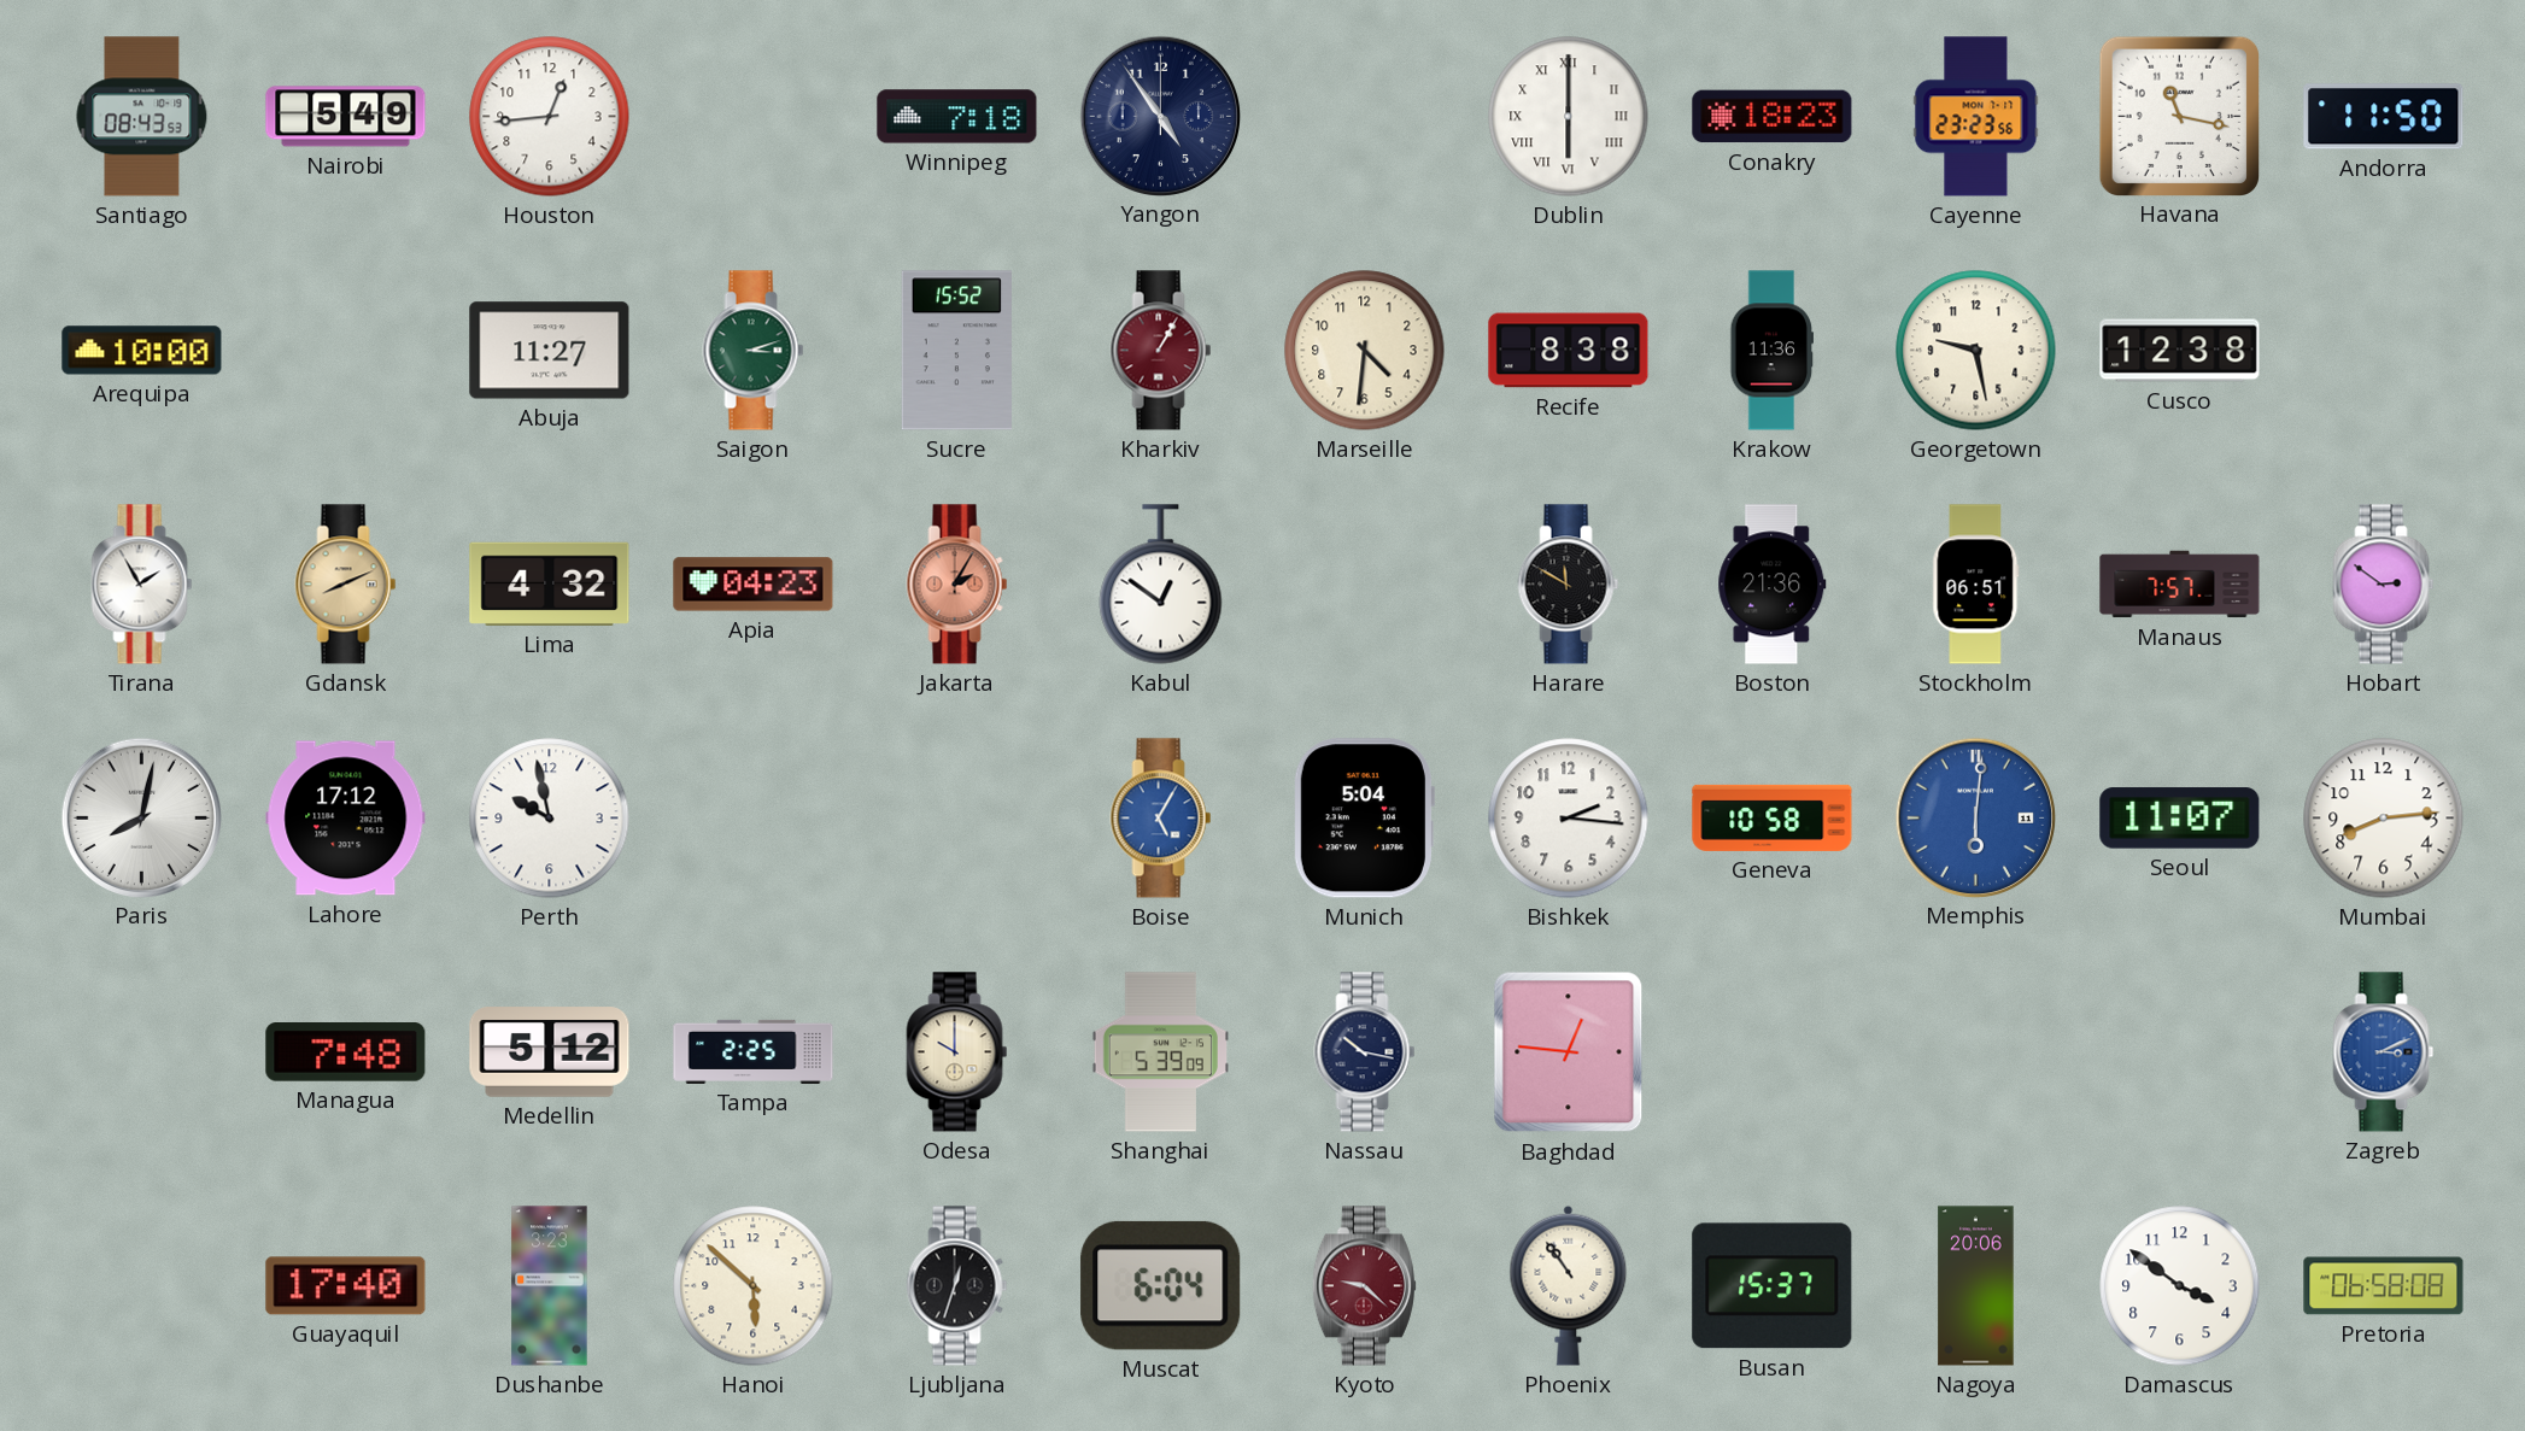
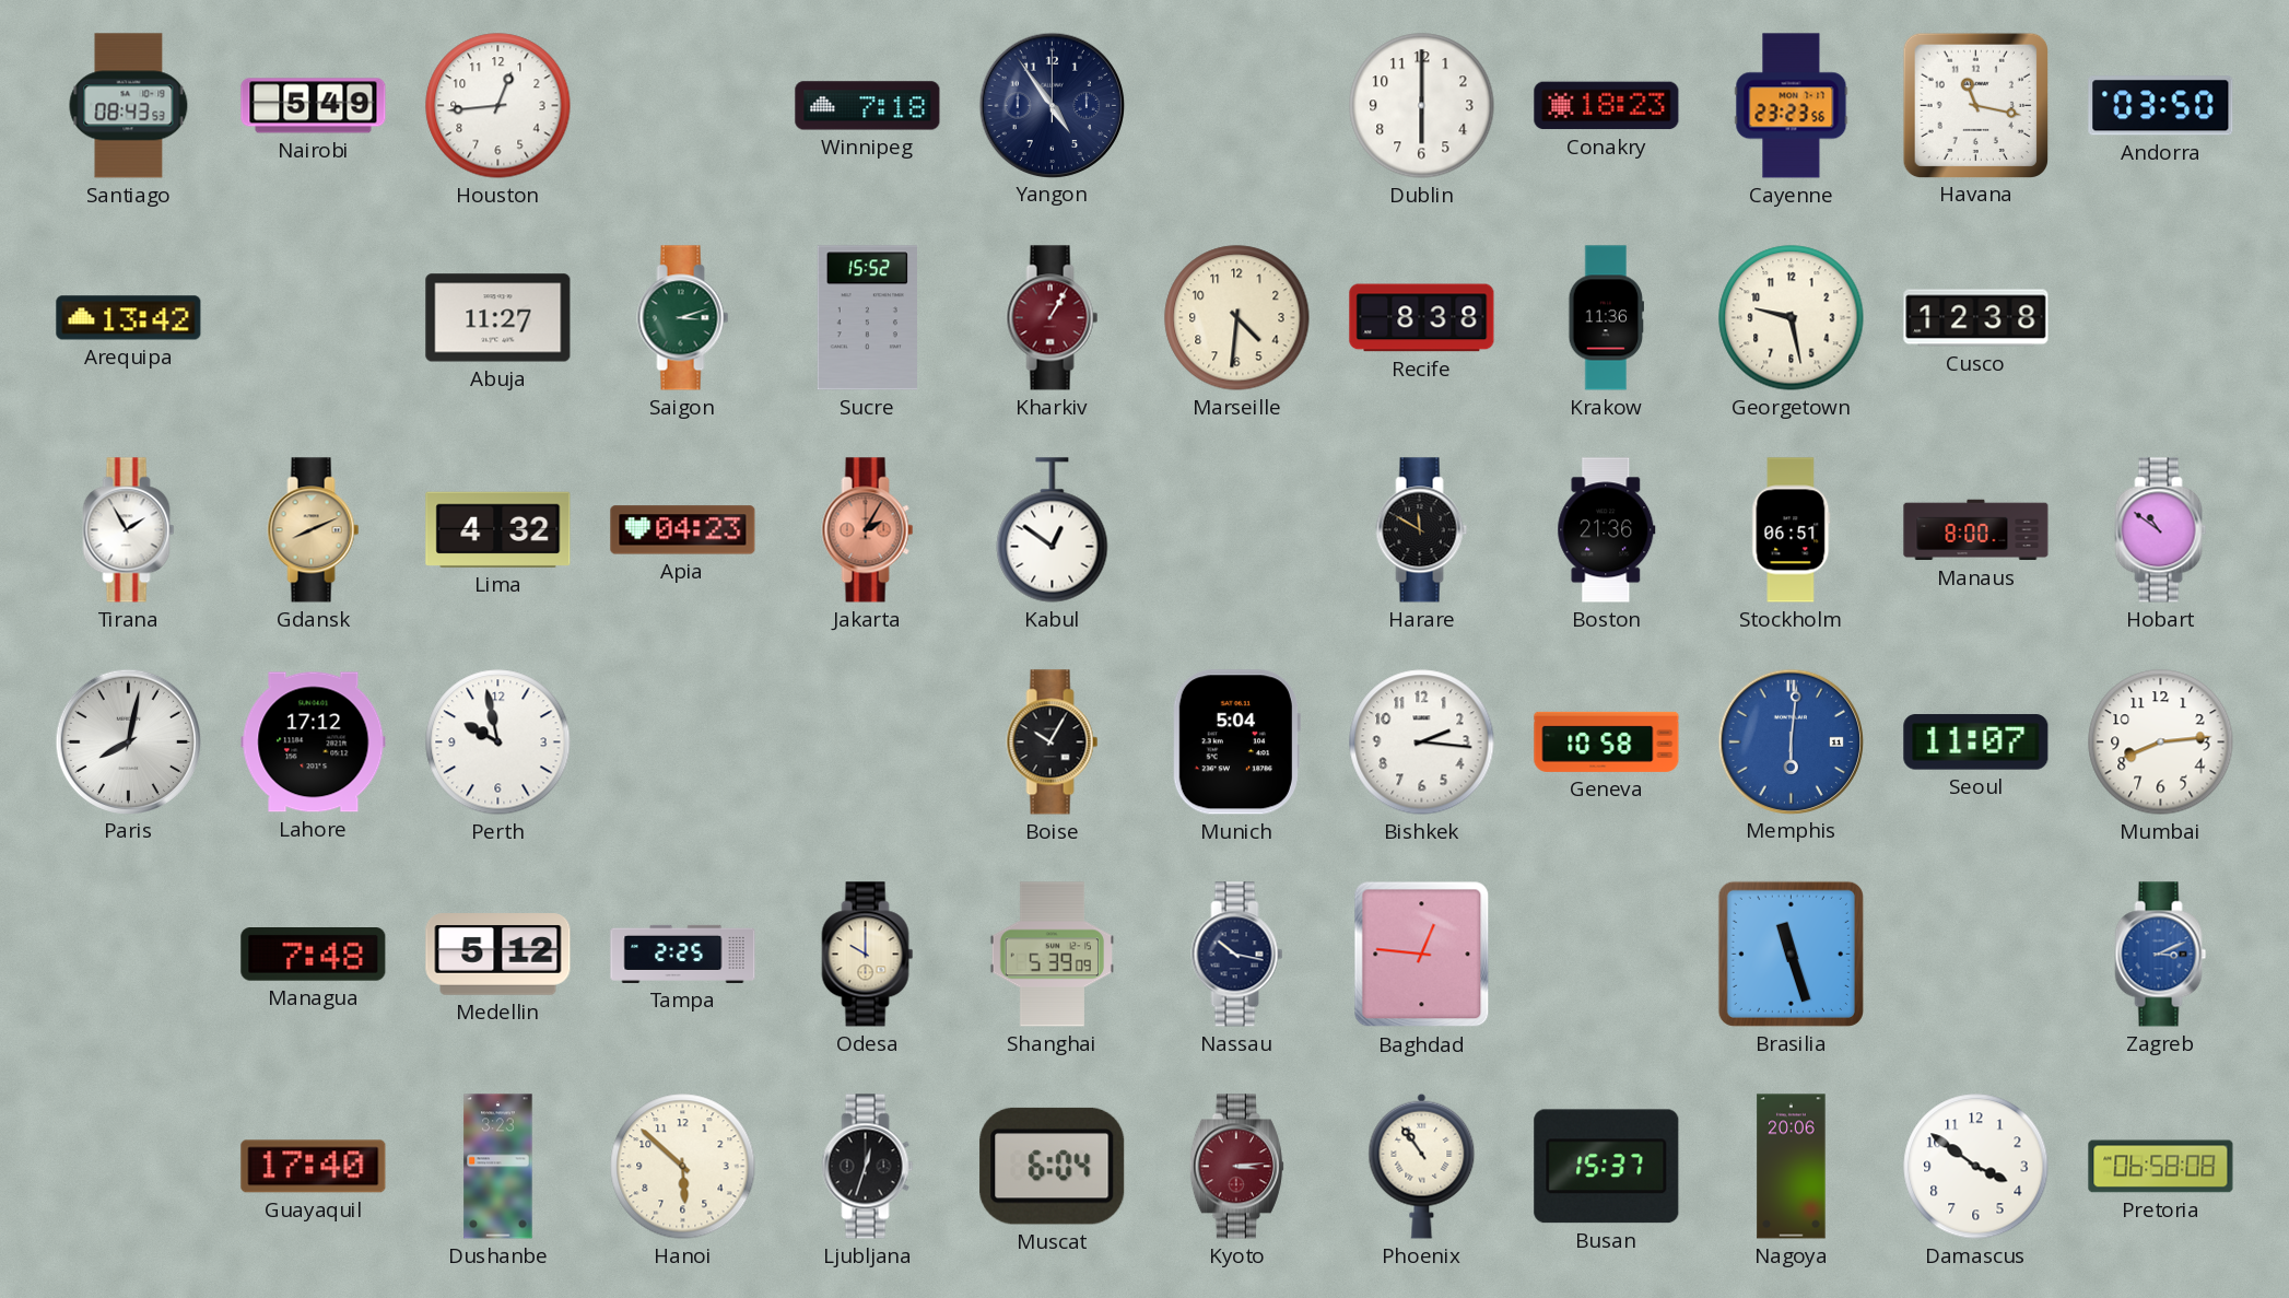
Dublin numerals: Roman -> Arabic (1422, 106)
Andorra: 11:50 -> 03:50 (2161, 106)
Arequipa: 10:00 -> 13:42 (129, 318)
Manaus: 7:57 -> 8:00 (1976, 530)
Hobart: 2:51 -> 10:51 (2161, 530)
Boise: 5:05 -> 10:05 (1053, 742)
Boise dial: blue -> black (1053, 742)
Brasilia: none -> 11:27 (1791, 954)
Kyoto: 9:22 -> 3:14 (1236, 1167)
